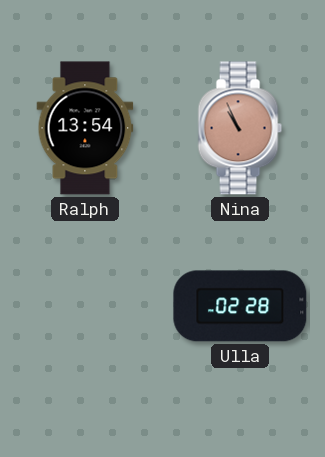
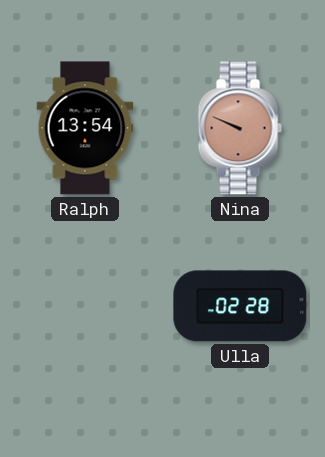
Nina: 10:56 -> 9:49 (240, 128)
